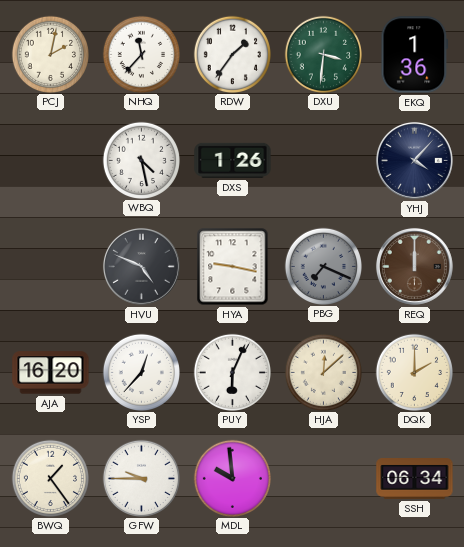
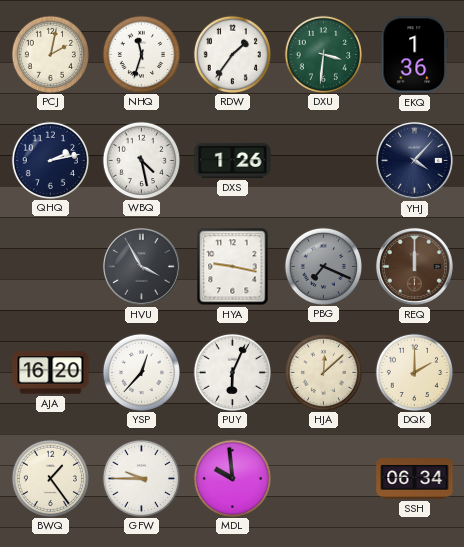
NHQ: 11:37 -> 11:33 (141, 54)
QHQ: none -> 2:13 (50, 160)
HVU: 4:49 -> 3:55 (141, 266)
